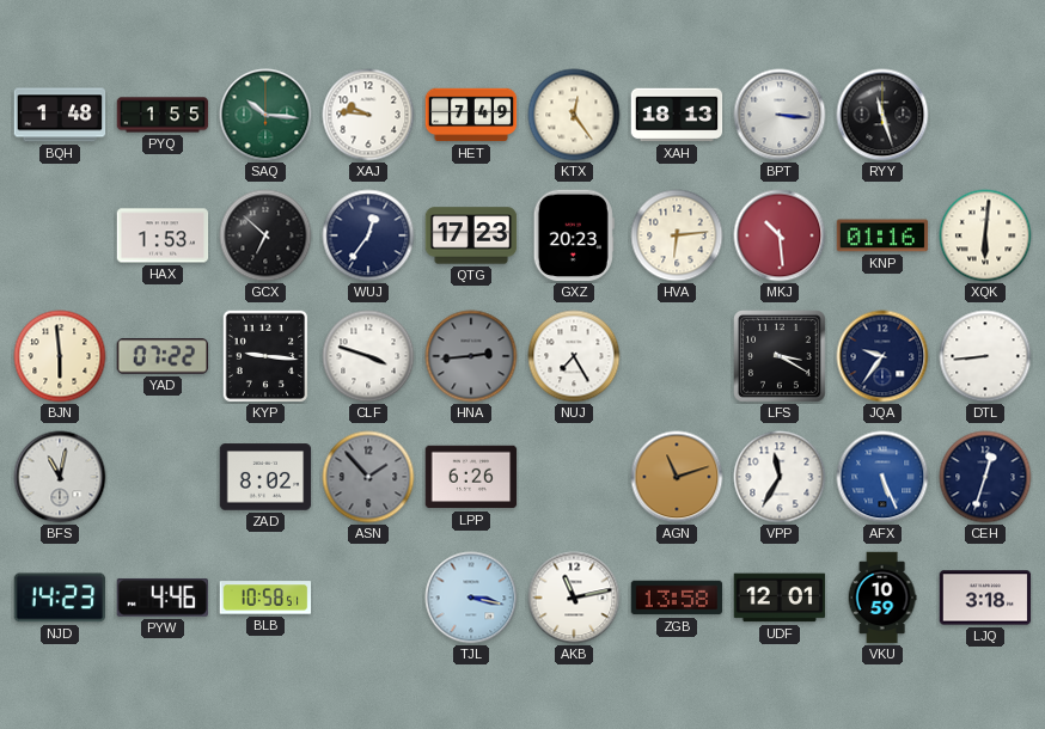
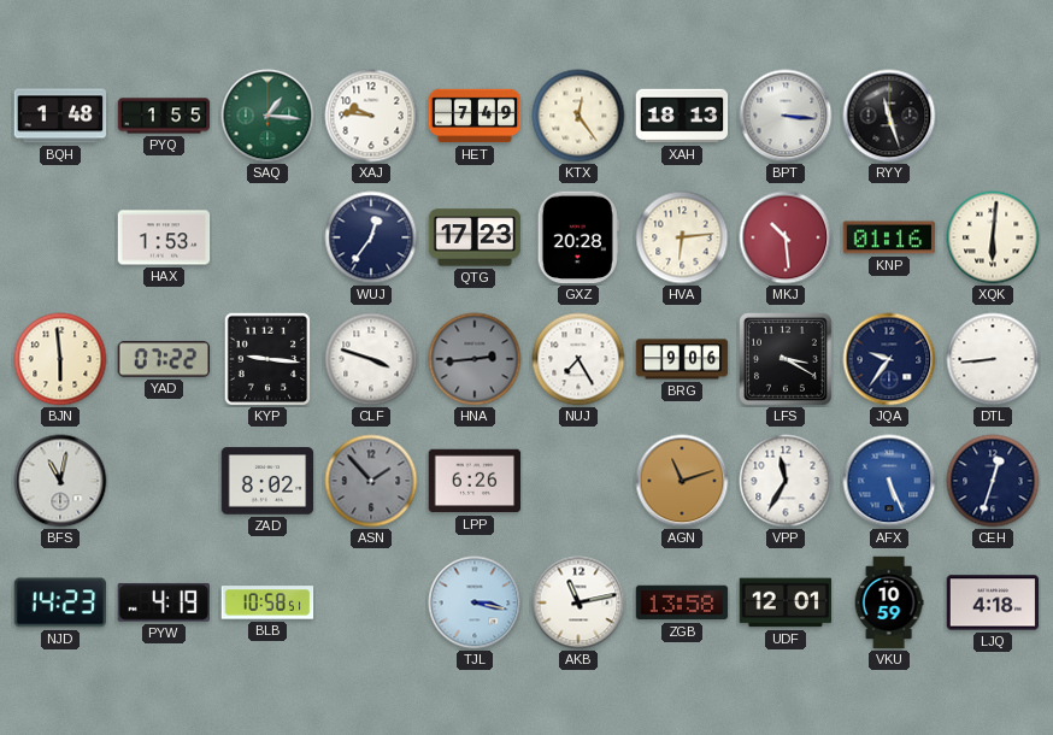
SAQ: 10:16 -> 1:16 (267, 116)
GCX: 6:52 -> none (265, 235)
GXZ: 20:23 -> 20:28 (578, 237)
BRG: none -> 9:06 (682, 359)
PYW: 4:46 -> 4:19 (164, 602)
LJQ: 3:18 -> 4:18 (993, 602)
